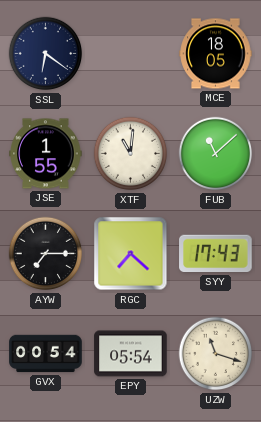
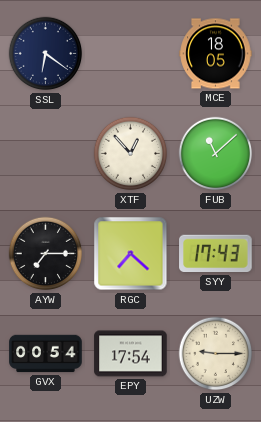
JSE: 1:55 -> none (46, 154)
XTF: 11:01 -> 12:53 (131, 154)
EPY: 05:54 -> 17:54 (131, 354)
UZW: 11:18 -> 9:15 (216, 354)
